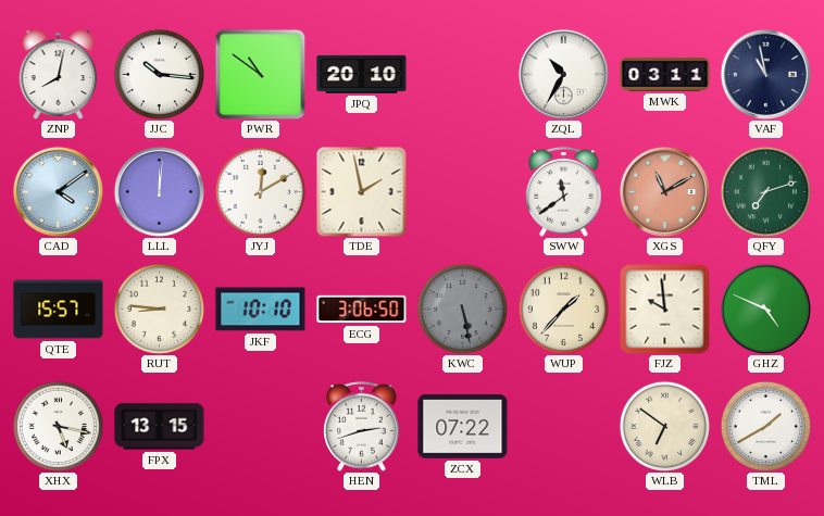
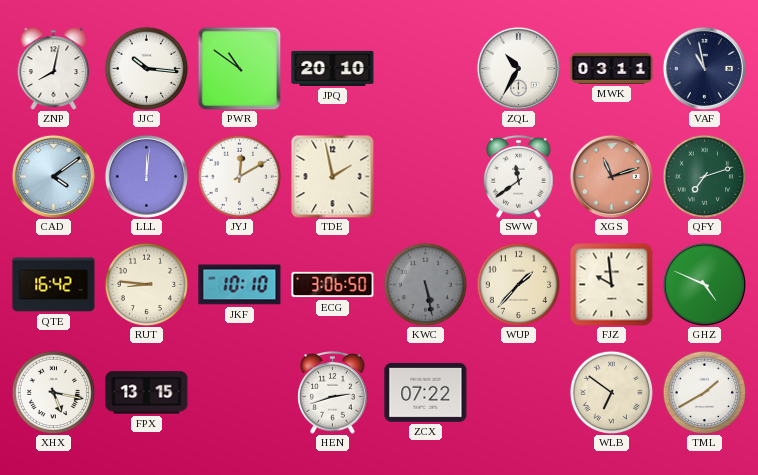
XGS: 11:10 -> 11:12 (611, 176)
QTE: 15:57 -> 16:42 (54, 285)
